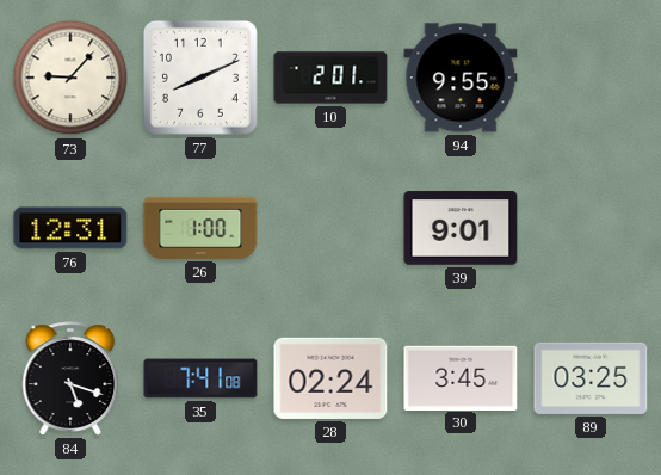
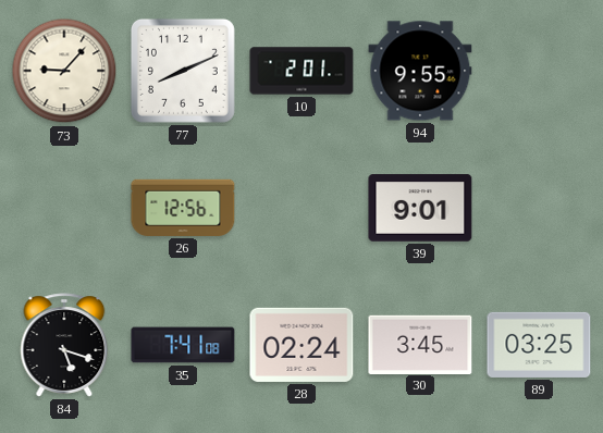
76: 12:31 -> none (70, 228)
26: 1:00 -> 12:56 (183, 208)
